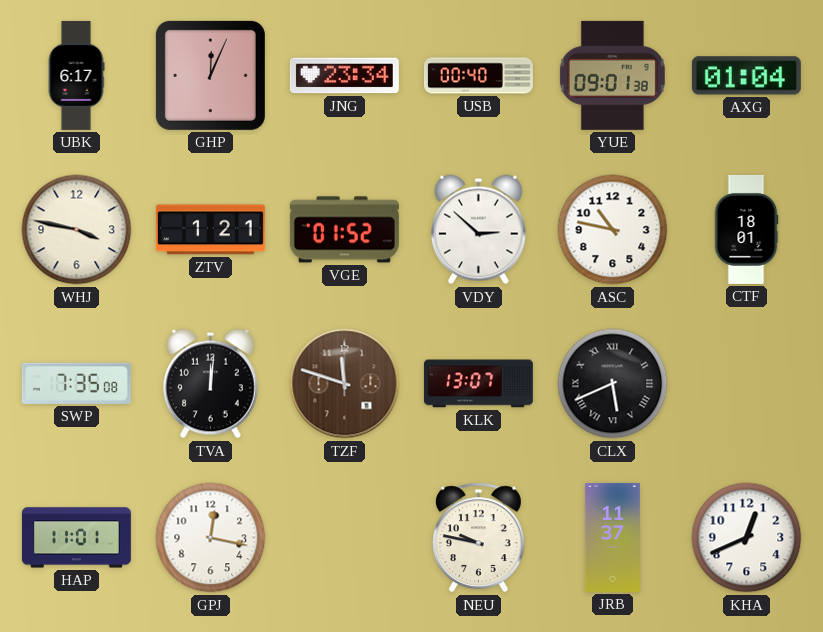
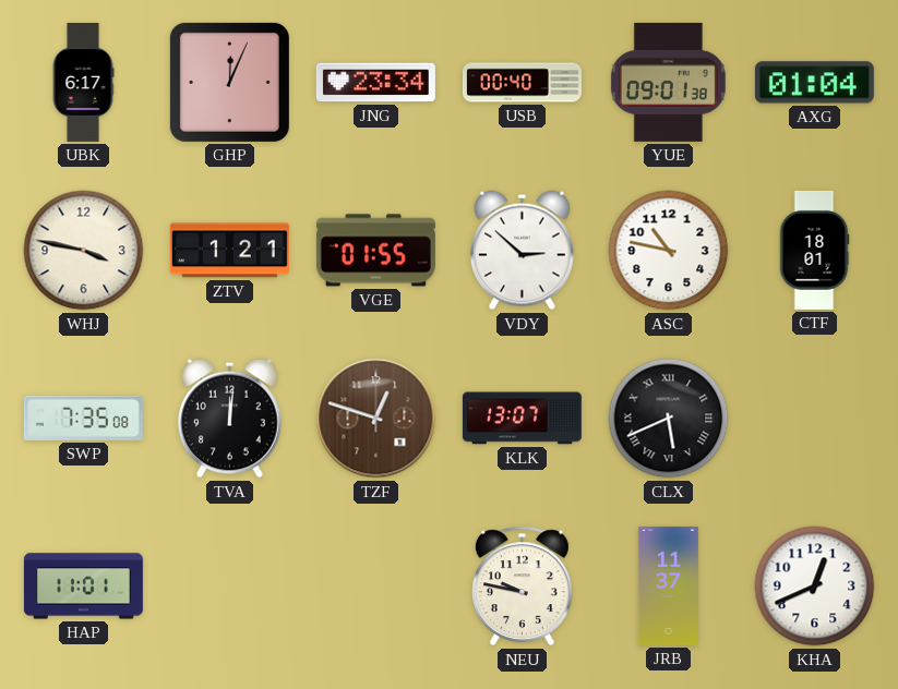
VGE: 01:52 -> 01:55 (375, 251)
TZF: 11:48 -> 12:48 (376, 419)
GPJ: 12:17 -> none (211, 538)
